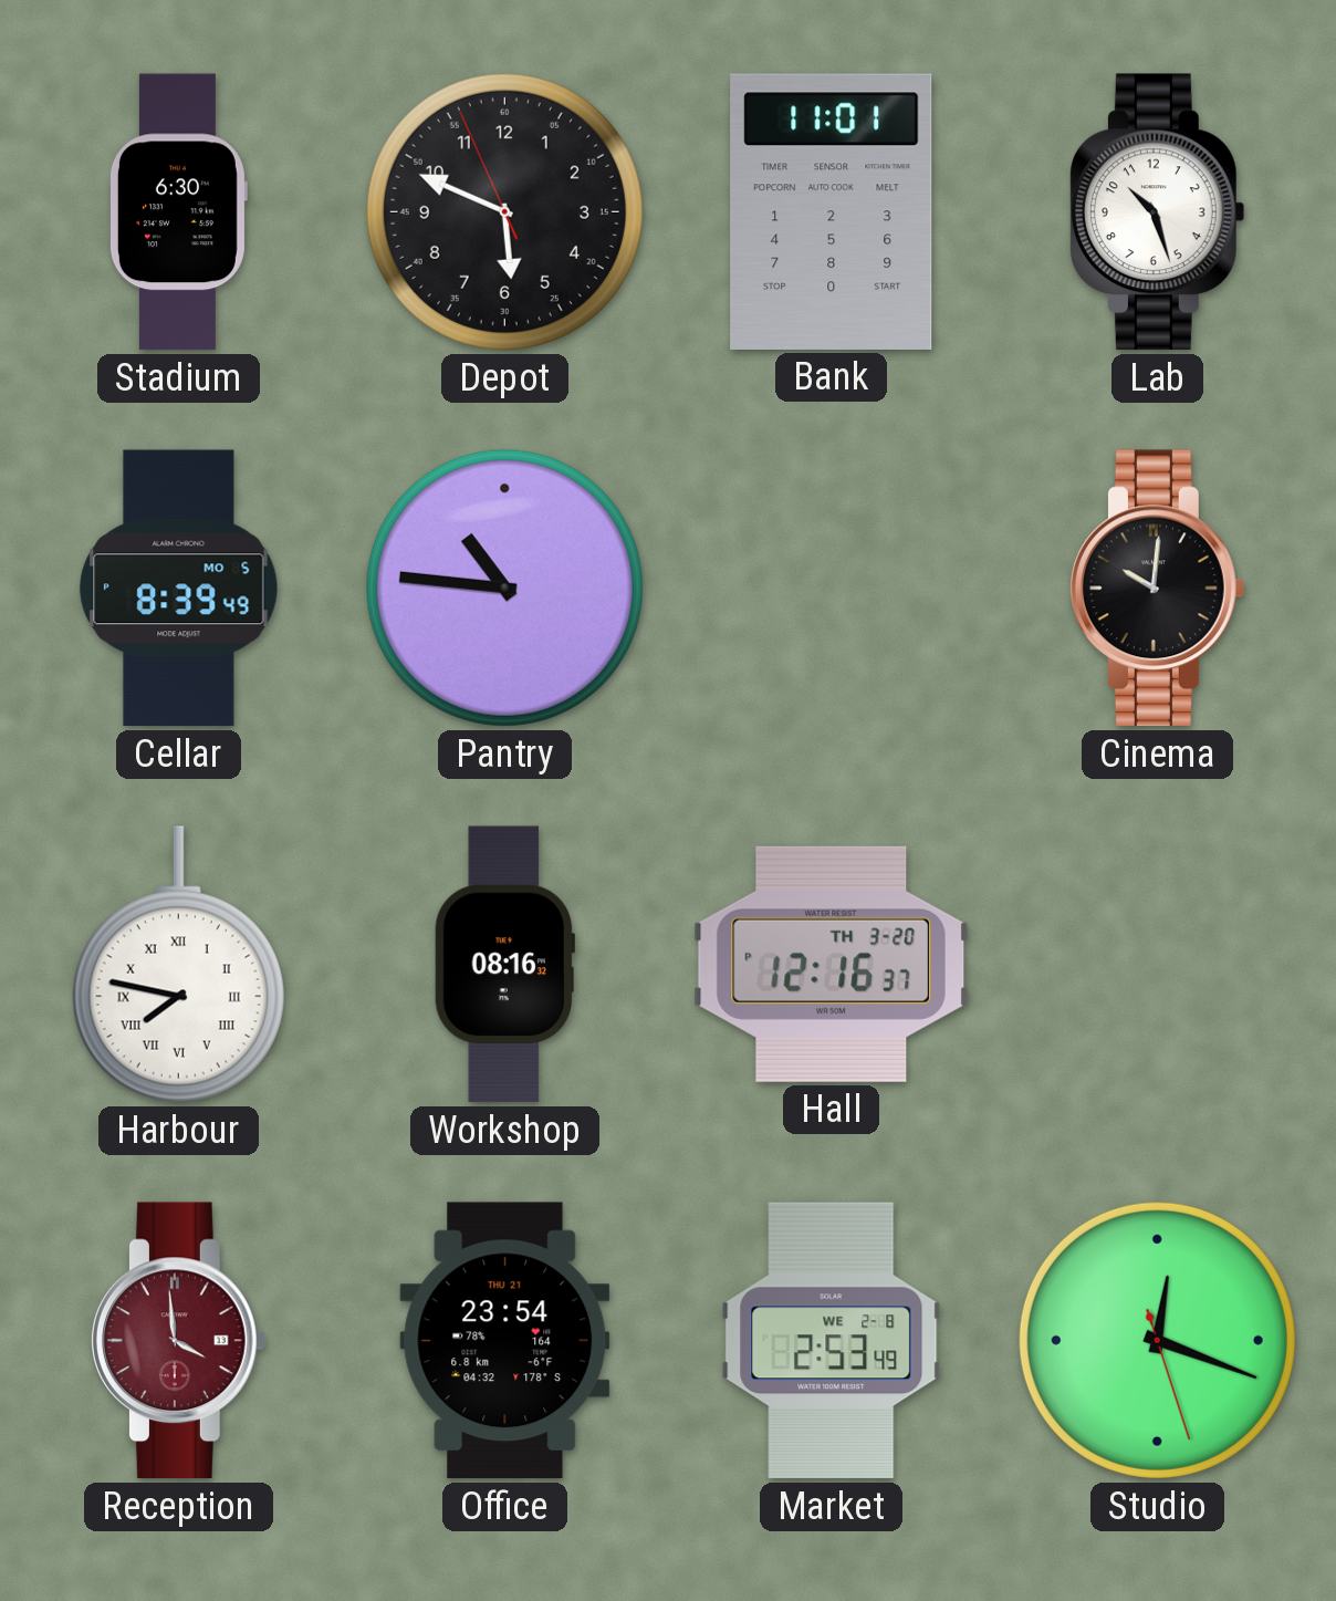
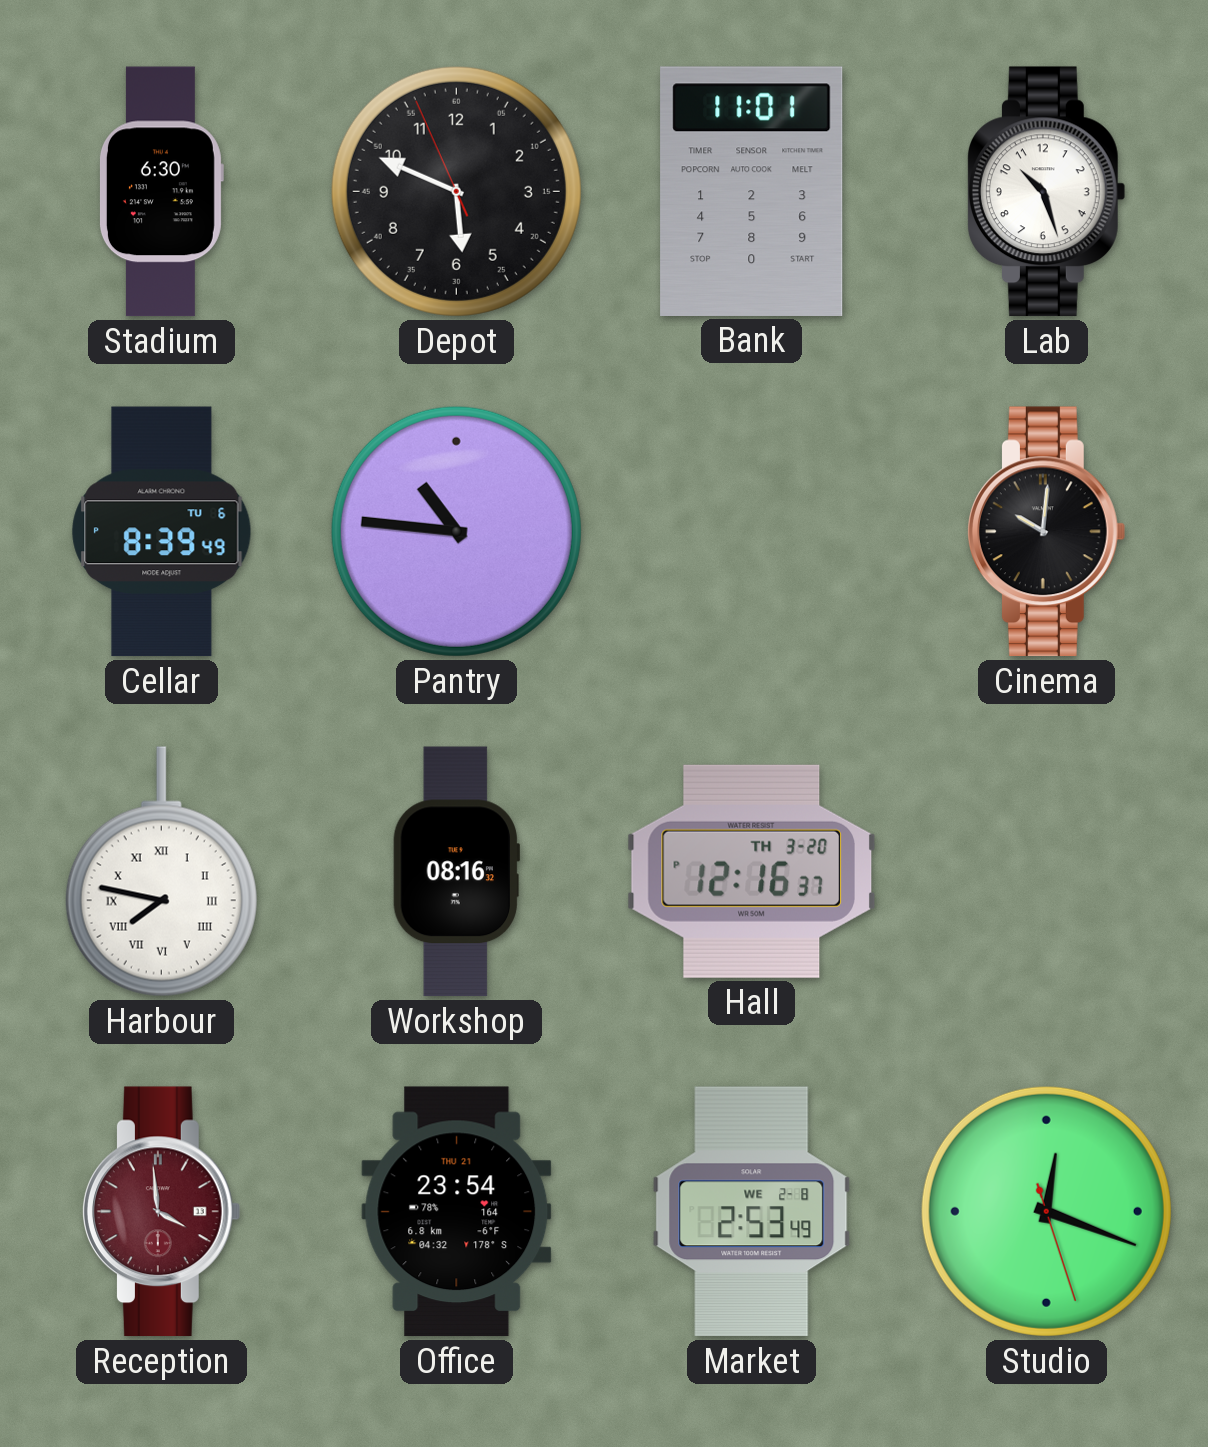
Cellar date: MO 5 -> TU 6 (162, 532)
